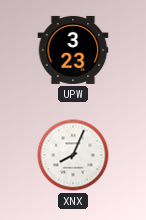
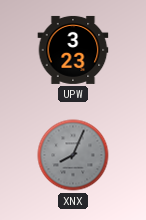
XNX dial: white -> grey (73, 155)
